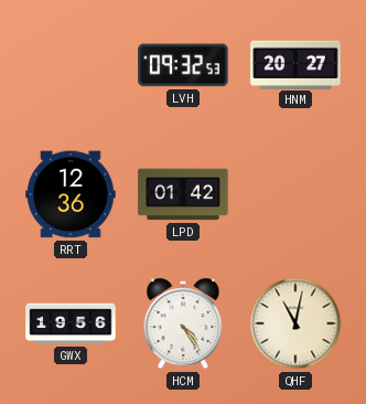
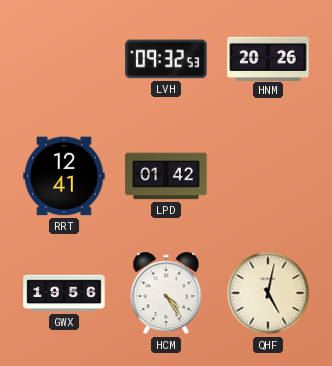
HNM: 20:27 -> 20:26 (268, 58)
RRT: 12:36 -> 12:41 (64, 176)
QHF: 11:02 -> 5:02 (268, 293)
